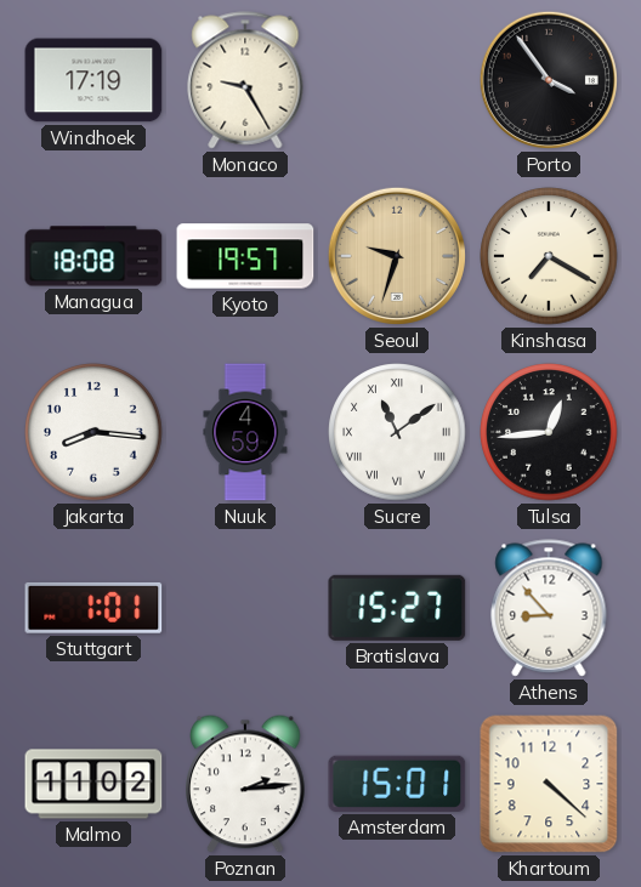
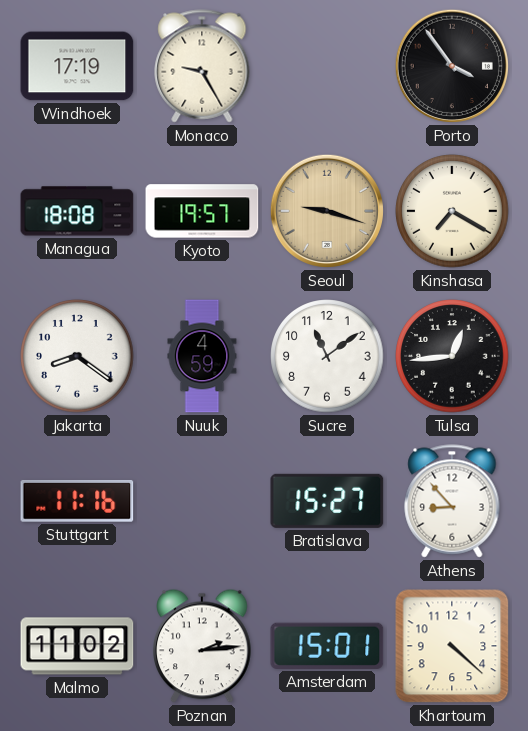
Seoul: 9:33 -> 9:18 (327, 211)
Jakarta: 8:16 -> 8:21 (77, 356)
Sucre numerals: Roman -> Arabic (327, 356)
Stuttgart: 1:01 -> 11:16 (77, 501)
